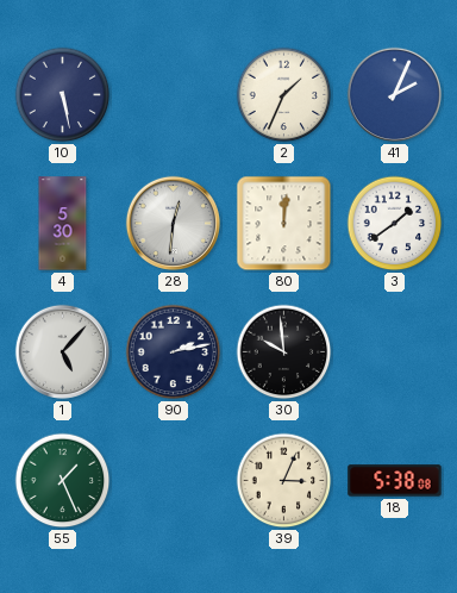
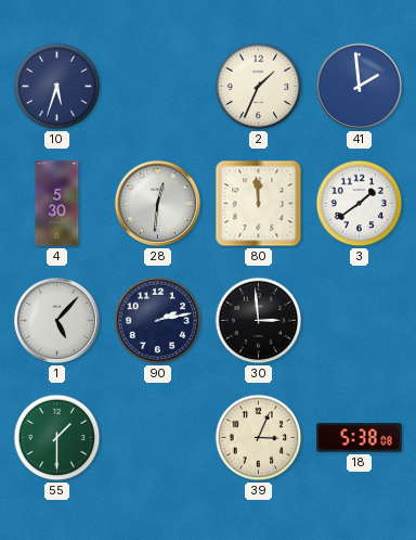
10: 5:28 -> 5:33 (57, 87)
41: 2:04 -> 1:59 (359, 86)
80: 12:01 -> 11:59 (259, 204)
30: 9:59 -> 2:59 (259, 321)
55: 1:26 -> 1:30 (57, 438)
